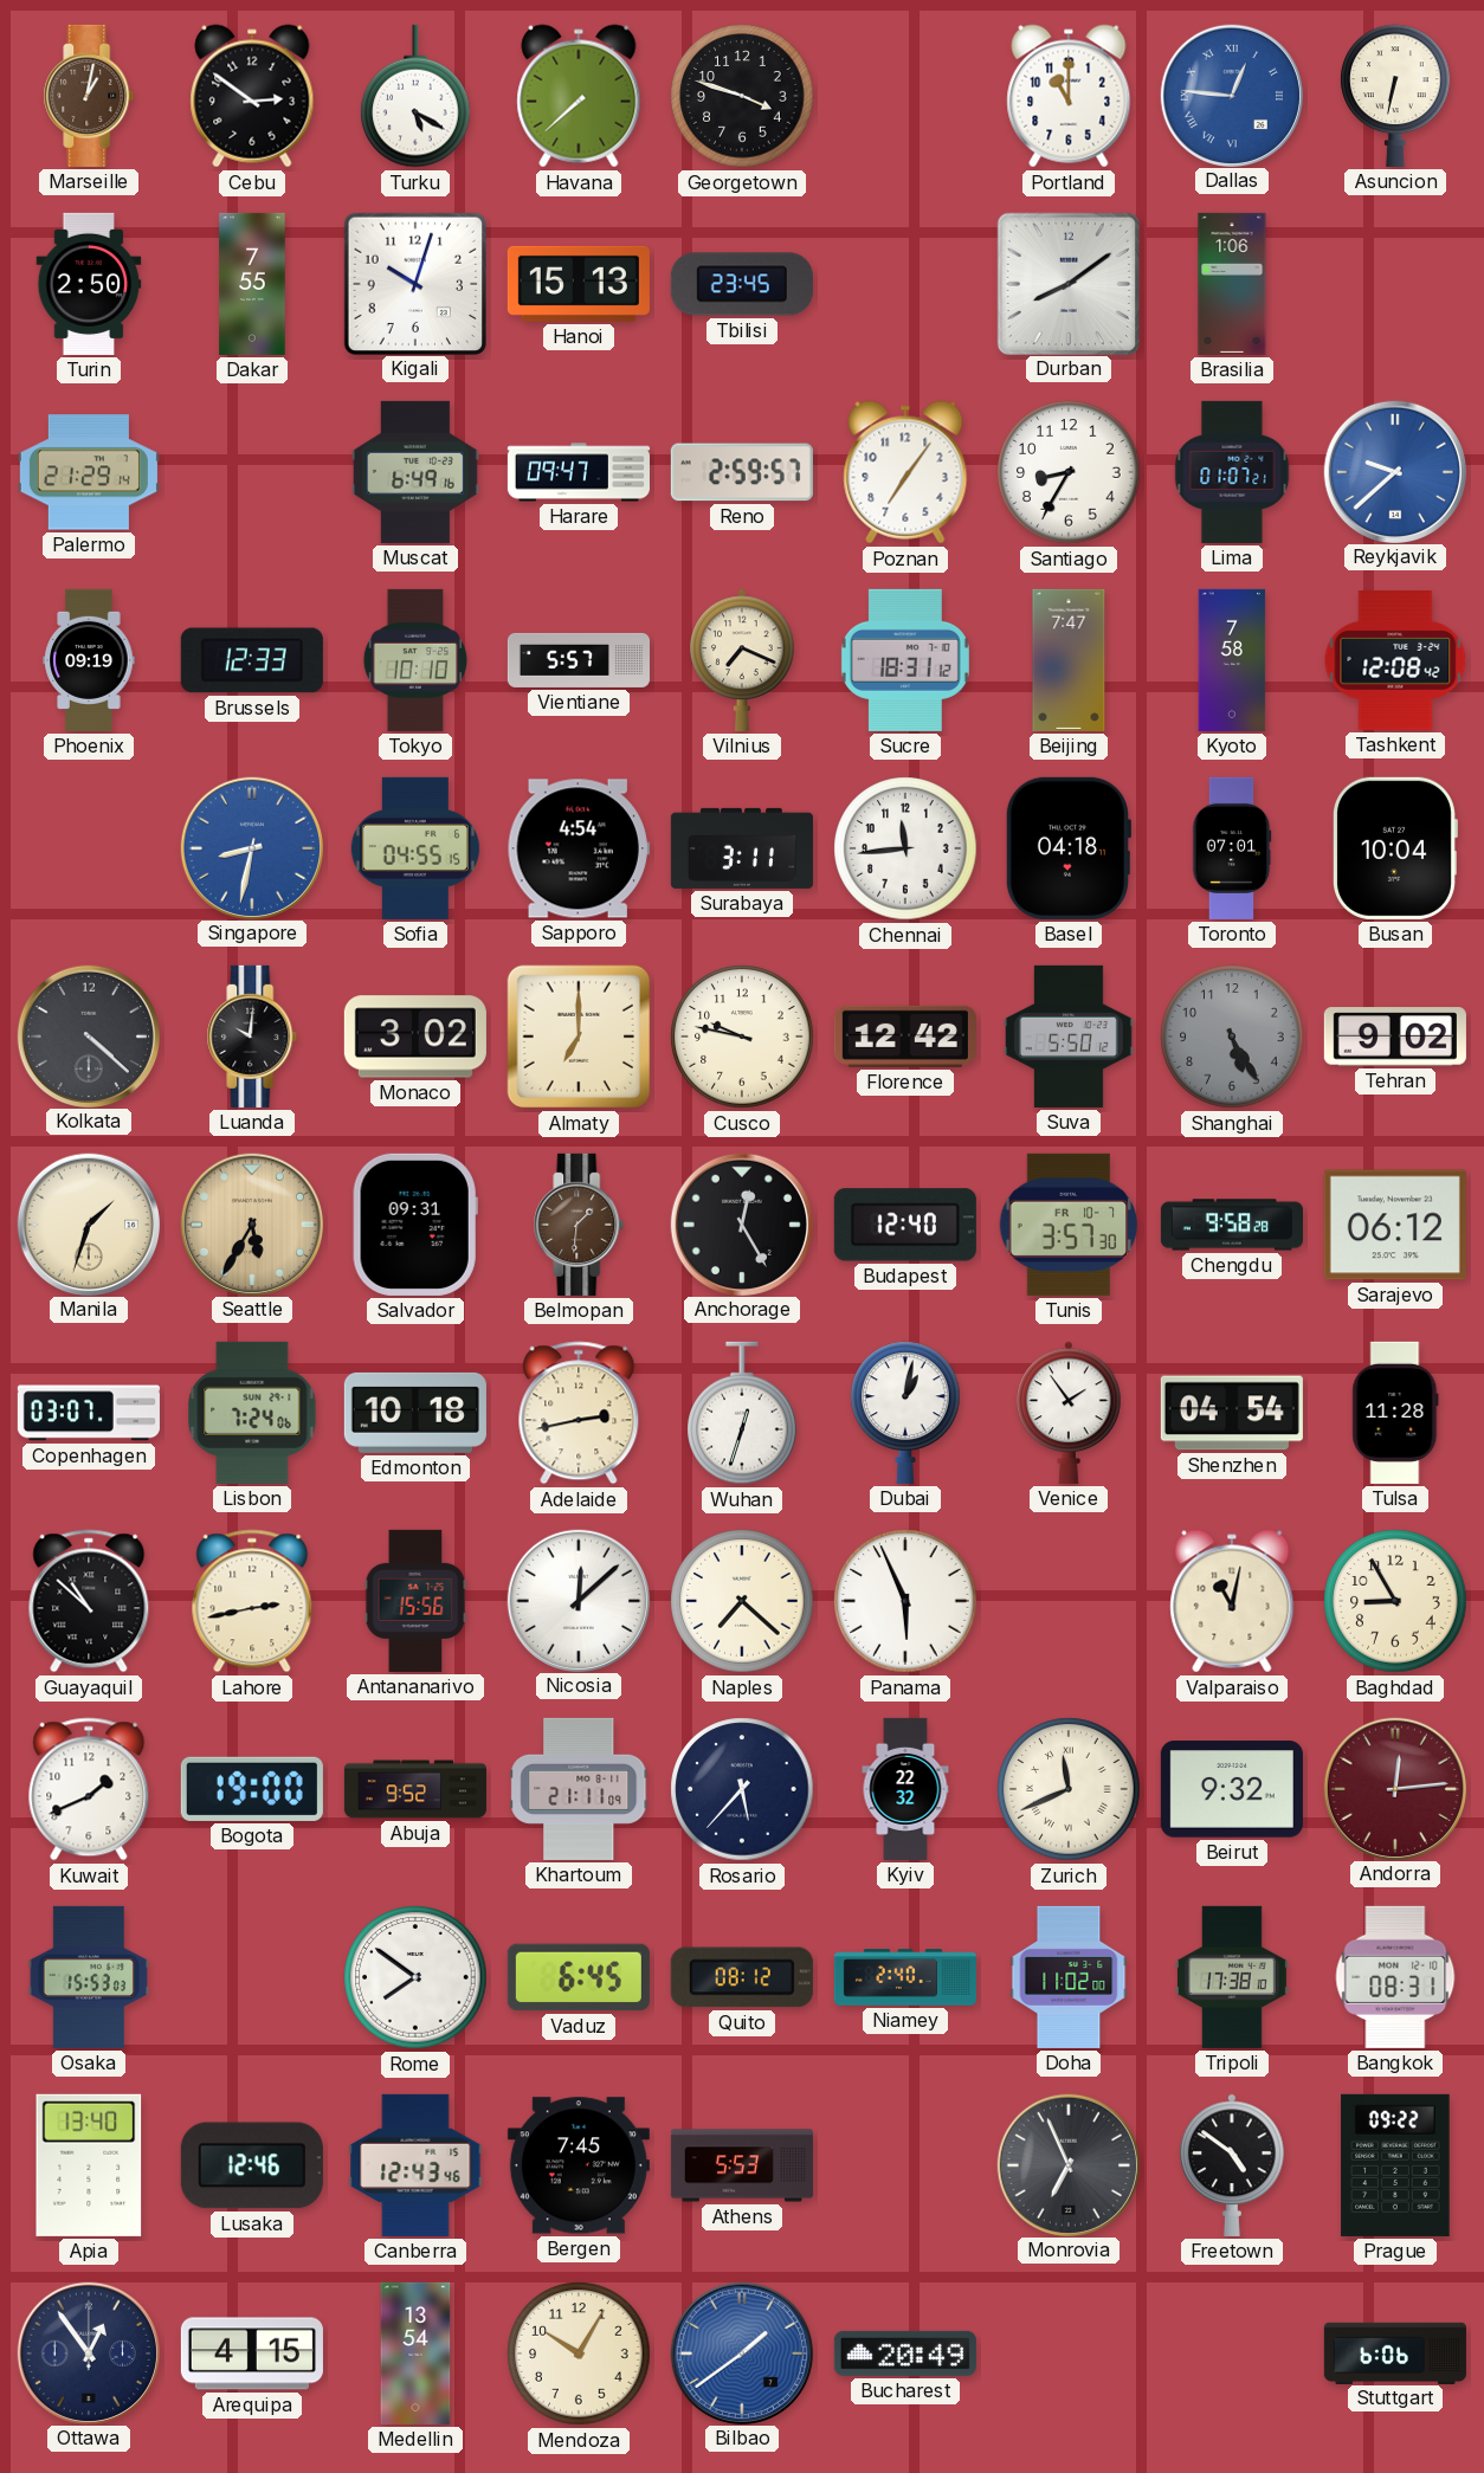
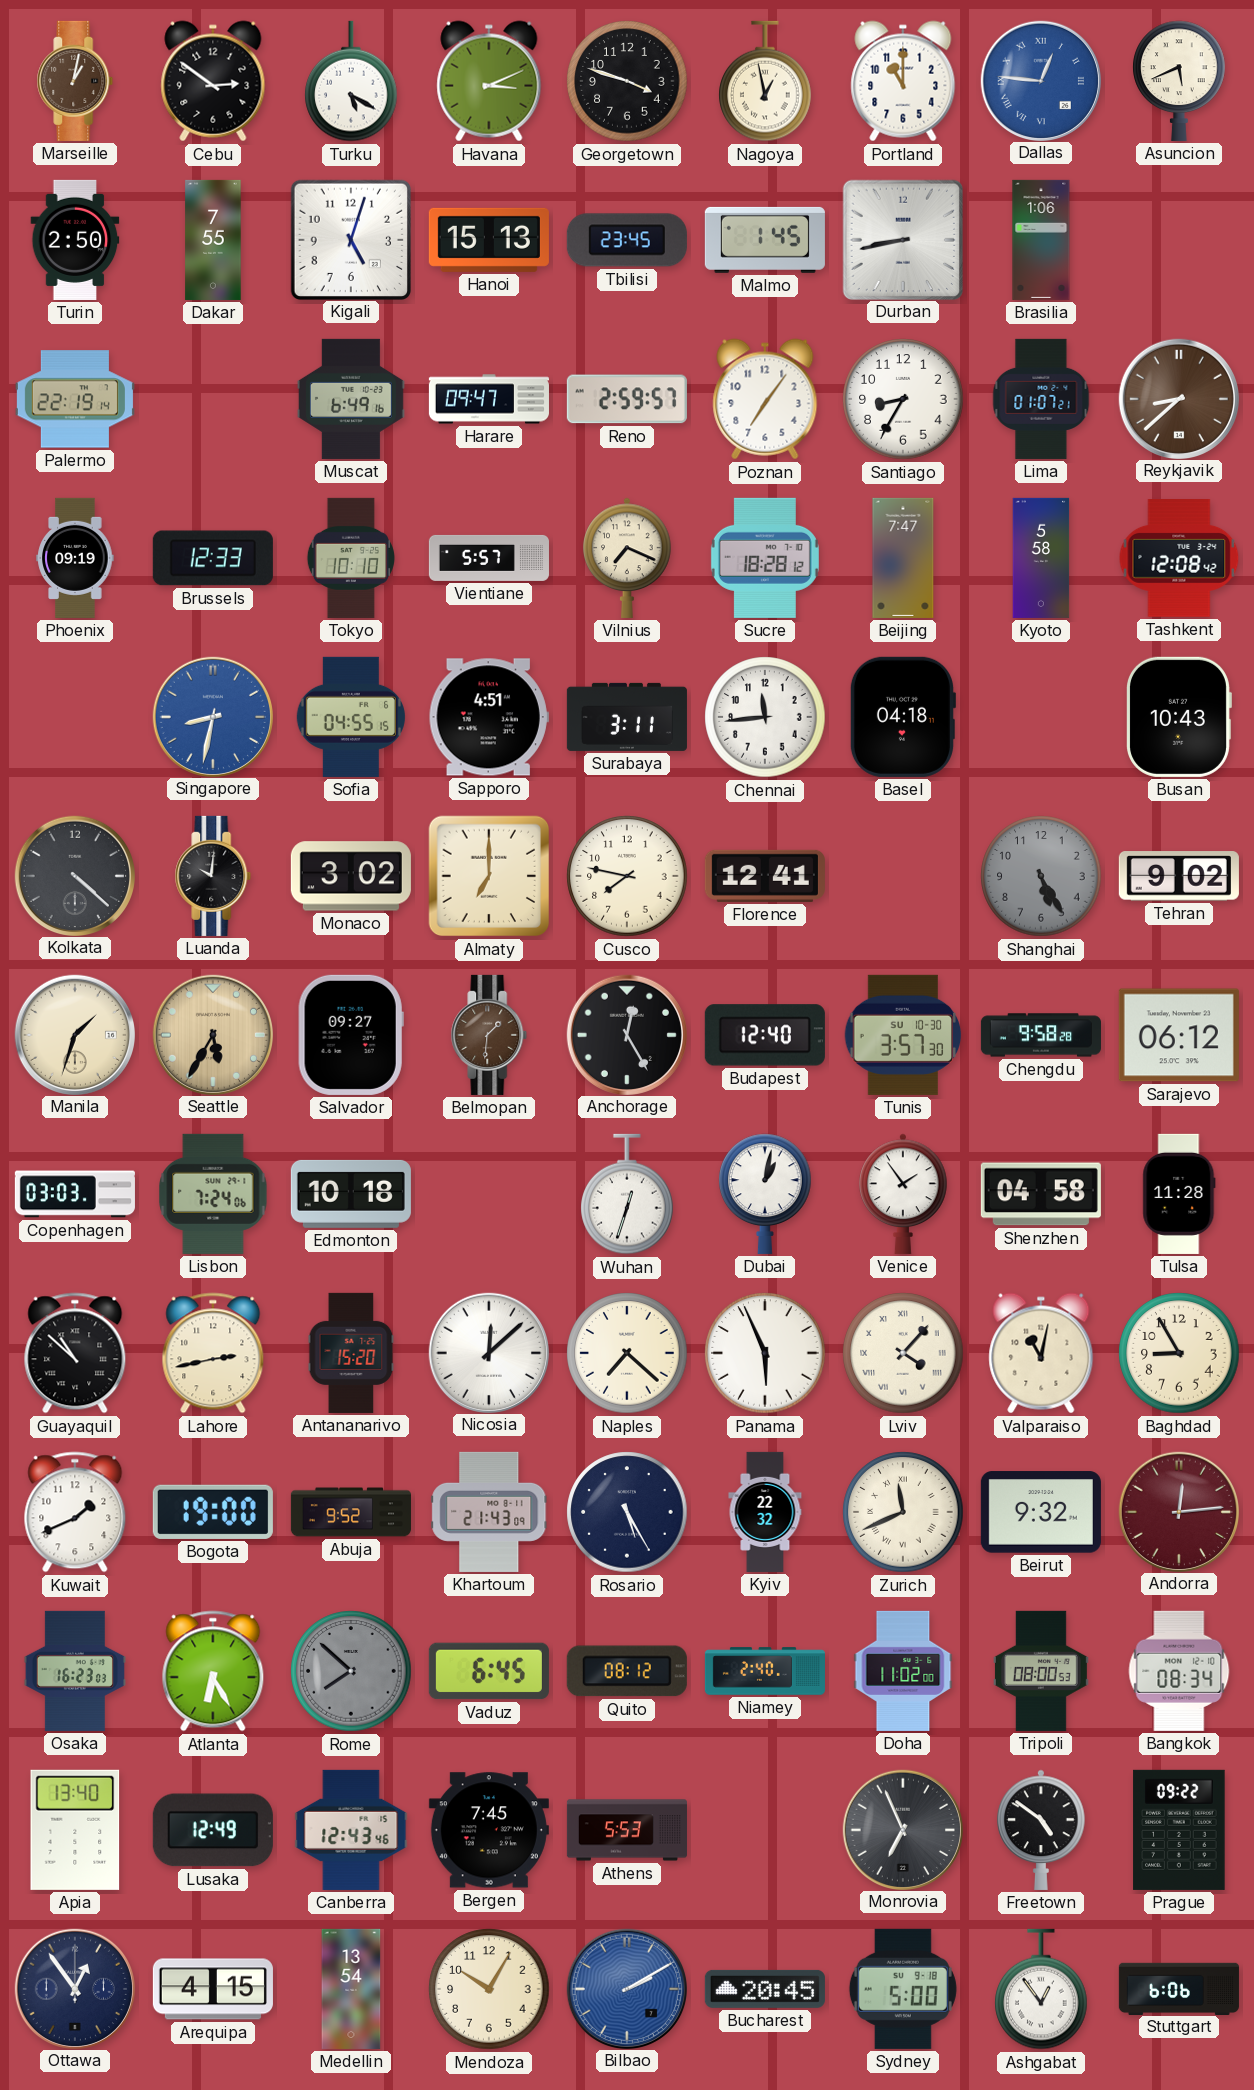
Havana: 7:38 -> 3:11 (489, 81)
Nagoya: none -> 12:58 (765, 81)
Asuncion: 6:32 -> 5:41 (1179, 81)
Kigali: 10:03 -> 5:03 (350, 239)
Malmo: none -> 1:45 (765, 240)
Durban: 8:09 -> 8:43 (902, 239)
Palermo: 21:29 -> 22:19 (75, 399)
Reykjavik: 9:38 -> 8:38 (1178, 398)
Reykjavik dial: blue -> brown (1178, 398)
Sucre: 18:31 -> 18:28 (765, 558)
Kyoto: 7:58 -> 5:58 (1041, 558)
Sapporo: 4:54 -> 4:51 (489, 717)
Toronto: 07:01 -> none (1232, 848)
Busan: 10:04 -> 10:43 (1179, 717)
Cusco: 9:47 -> 7:47 (627, 876)
Florence: 12:42 -> 12:41 (765, 876)
Suva: 5:50 -> none (1070, 1037)
Salvador: 09:31 -> 09:27 (351, 1035)
Tunis date: FR 10-7 -> SU 10-30 (903, 1035)
Copenhagen: 03:07 -> 03:03 (75, 1194)
Adelaide: 2:43 -> none (579, 1413)
Shenzhen: 04:54 -> 04:58 (1041, 1194)
Antananarivo: 15:56 -> 15:20 (351, 1353)
Lviv: none -> 4:07 (903, 1353)
Khartoum: 21:11 -> 21:43 (489, 1512)
Rosario: 5:37 -> 5:25 (627, 1512)
Osaka: 15:53 -> 16:23 (75, 1671)
Atlanta: none -> 6:25 (213, 1671)
Rome: 7:51 -> 7:52 (351, 1671)
Rome dial: white -> grey (351, 1671)
Tripoli: 17:38 -> 08:00 (1041, 1671)
Bangkok: 08:31 -> 08:34 (1179, 1671)
Lusaka: 12:46 -> 12:49 (213, 1830)
Bilbao: 1:39 -> 2:10 (626, 1988)
Bucharest: 20:49 -> 20:45 (765, 1989)
Sydney: none -> 5:00 (903, 1989)
Ashgabat: none -> 12:54 (1041, 1989)
